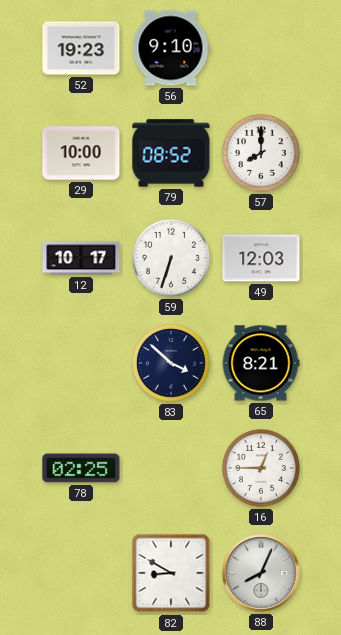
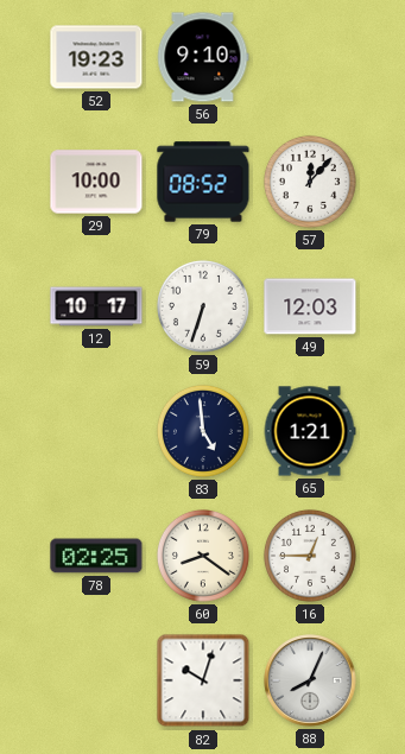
57: 8:00 -> 12:07 (310, 182)
83: 3:52 -> 4:59 (203, 431)
65: 8:21 -> 1:21 (310, 431)
60: none -> 8:21 (203, 556)
82: 8:50 -> 10:03 (203, 680)
